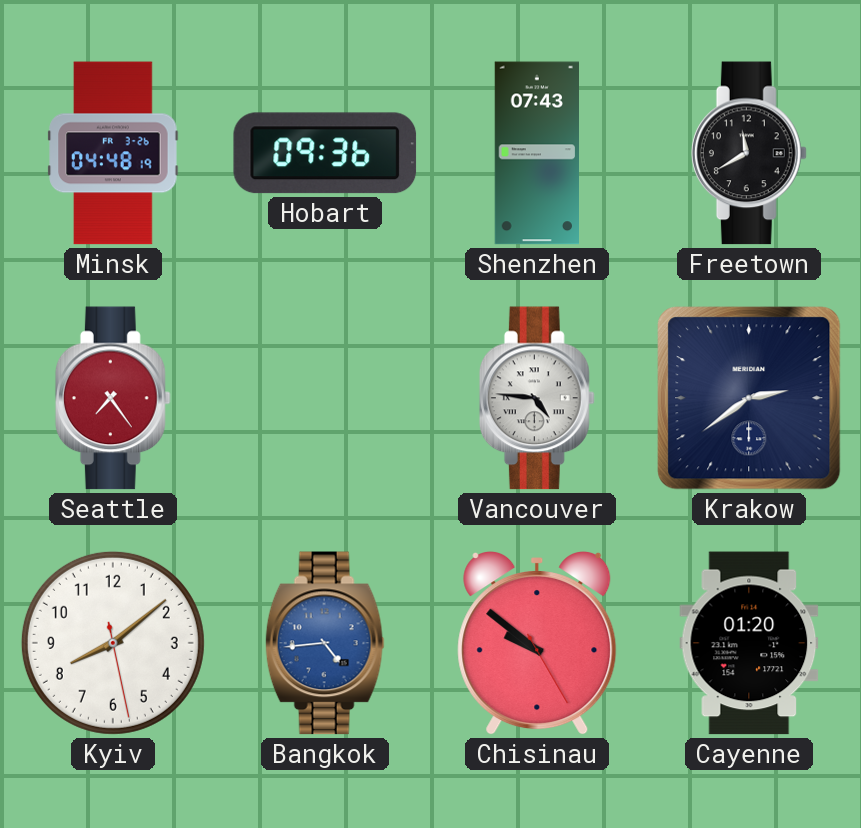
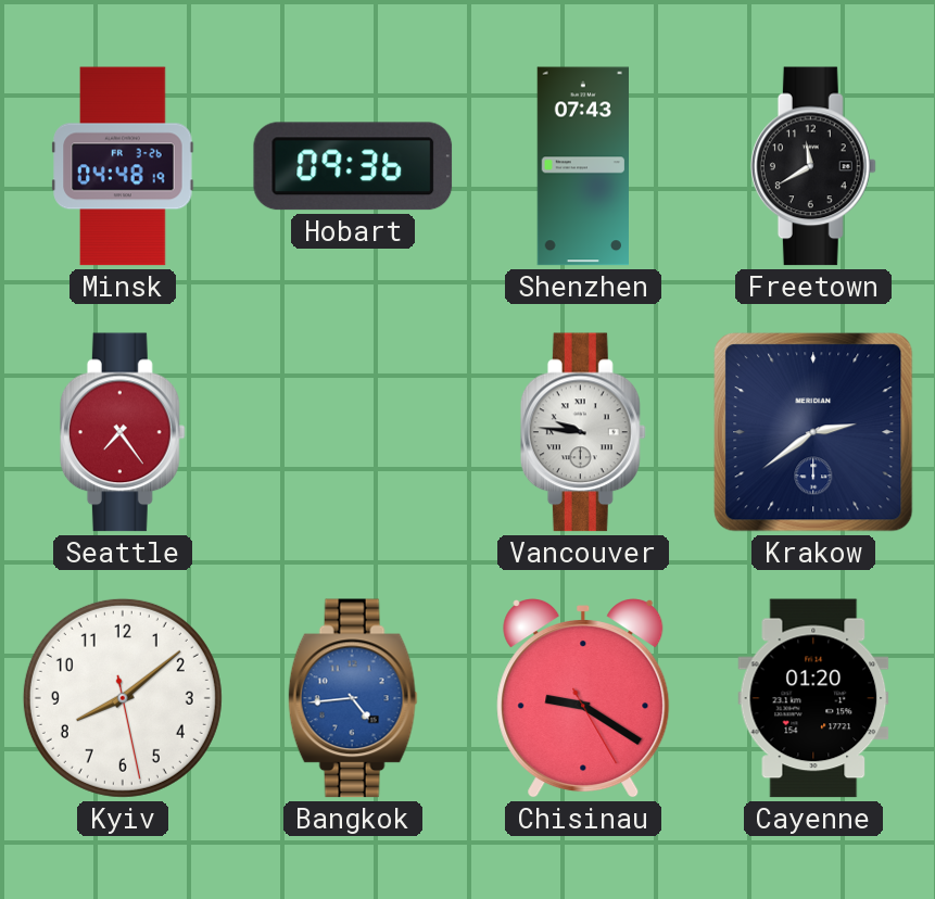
Vancouver: 4:46 -> 9:46 (583, 432)
Chisinau: 9:51 -> 9:20 (583, 699)
